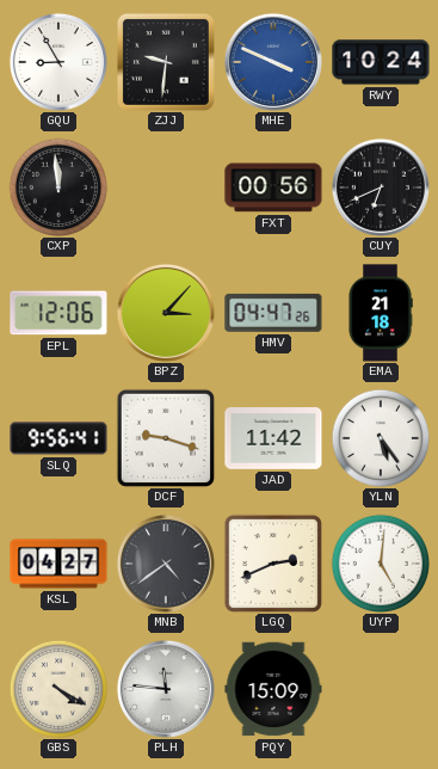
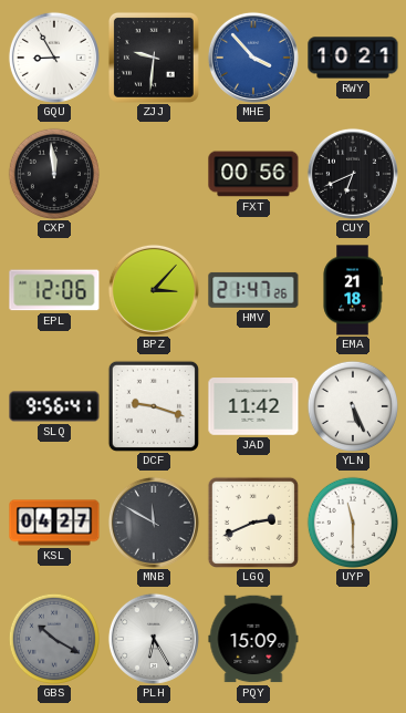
MHE: 3:49 -> 3:53 (253, 58)
RWY: 10:24 -> 10:21 (353, 58)
HMV: 04:47 -> 21:47 (253, 290)
YLN: 5:24 -> 5:26 (352, 405)
MNB: 4:39 -> 11:50 (154, 523)
UYP: 5:01 -> 11:30 (352, 521)
GBS: 4:20 -> 10:20 (53, 638)
GBS dial: cream -> grey (53, 638)
PLH: 11:46 -> 6:25 (154, 639)
